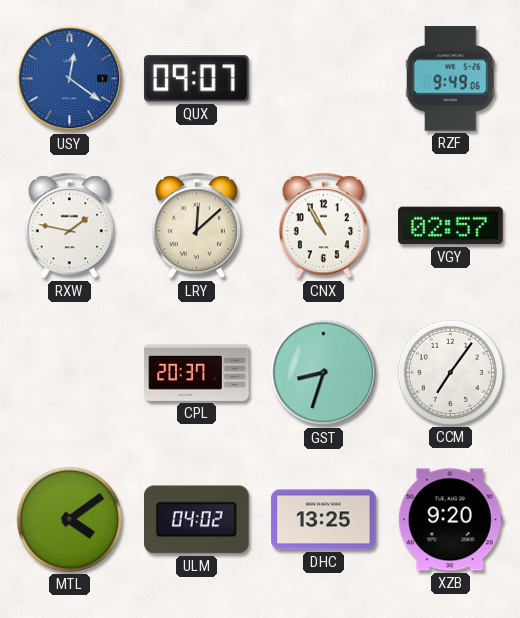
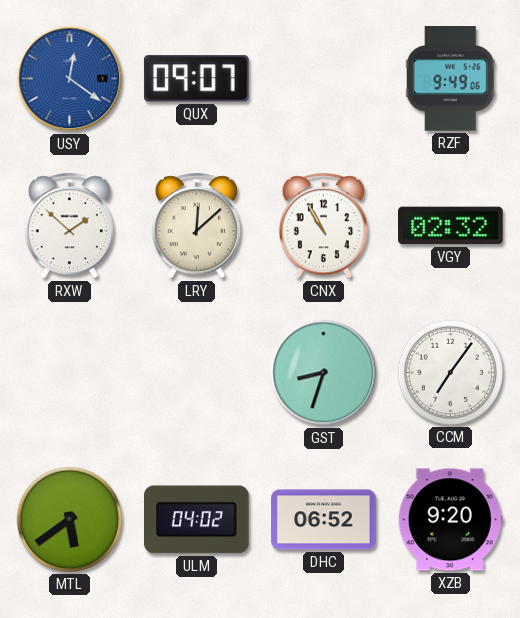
RXW: 1:47 -> 1:52 (69, 226)
VGY: 02:57 -> 02:32 (451, 226)
CPL: 20:37 -> none (197, 372)
MTL: 4:09 -> 5:39 (69, 519)
DHC: 13:25 -> 06:52 (324, 520)
